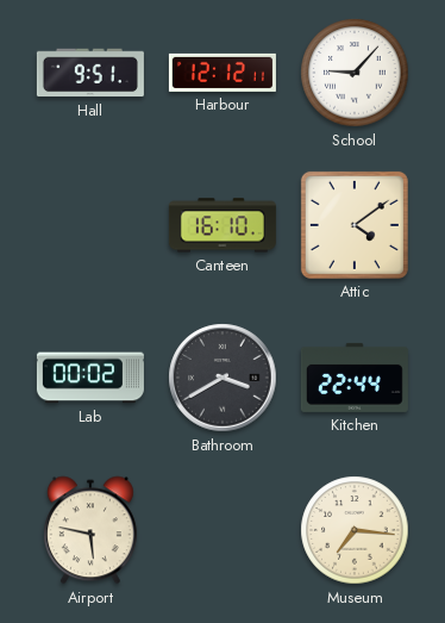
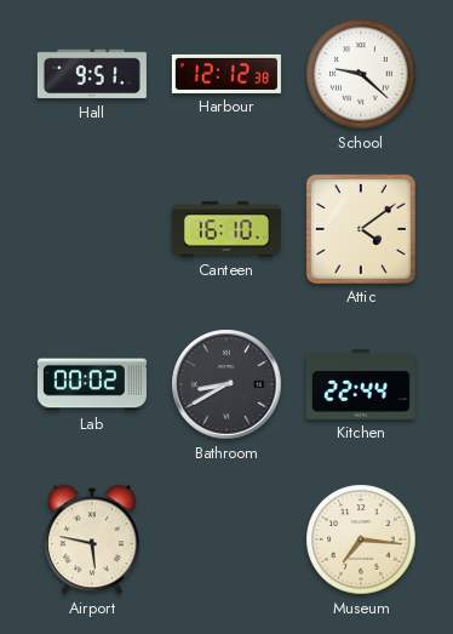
Harbour: 12:12:11 -> 12:12:38 (226, 74)
School: 9:07 -> 9:22 (361, 74)
Bathroom: 3:40 -> 8:40 (226, 384)
